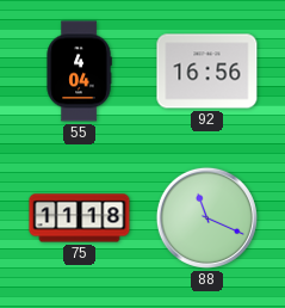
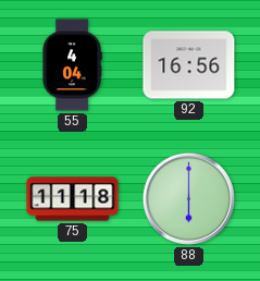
88: 11:19 -> 6:00 (188, 198)
